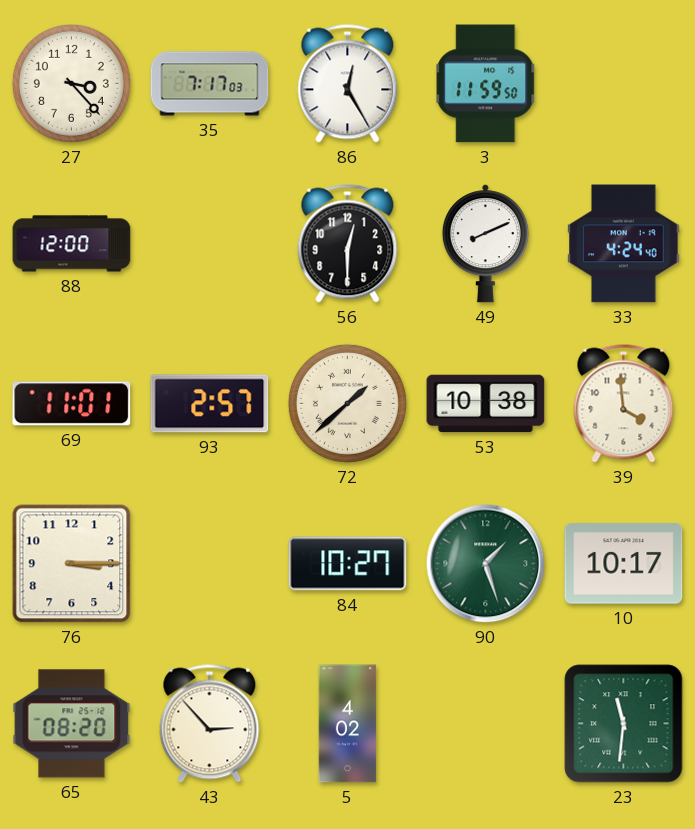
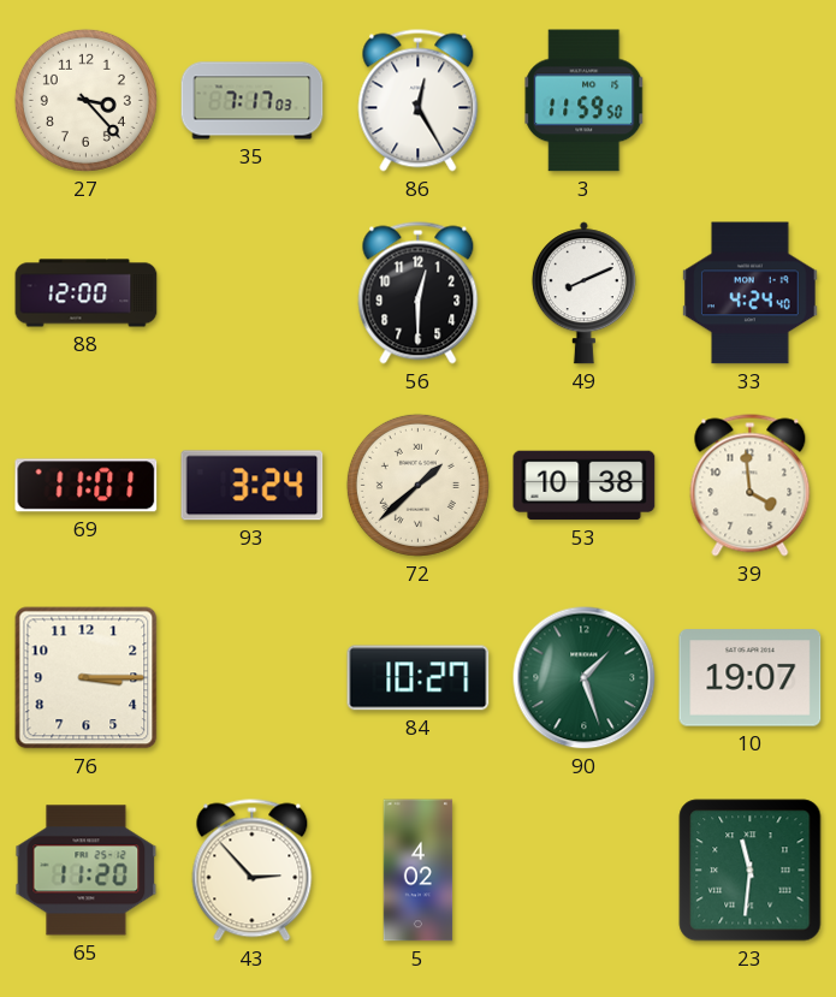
93: 2:57 -> 3:24 (253, 486)
10: 10:17 -> 19:07 (751, 678)
65: 08:20 -> 11:20 (87, 871)
